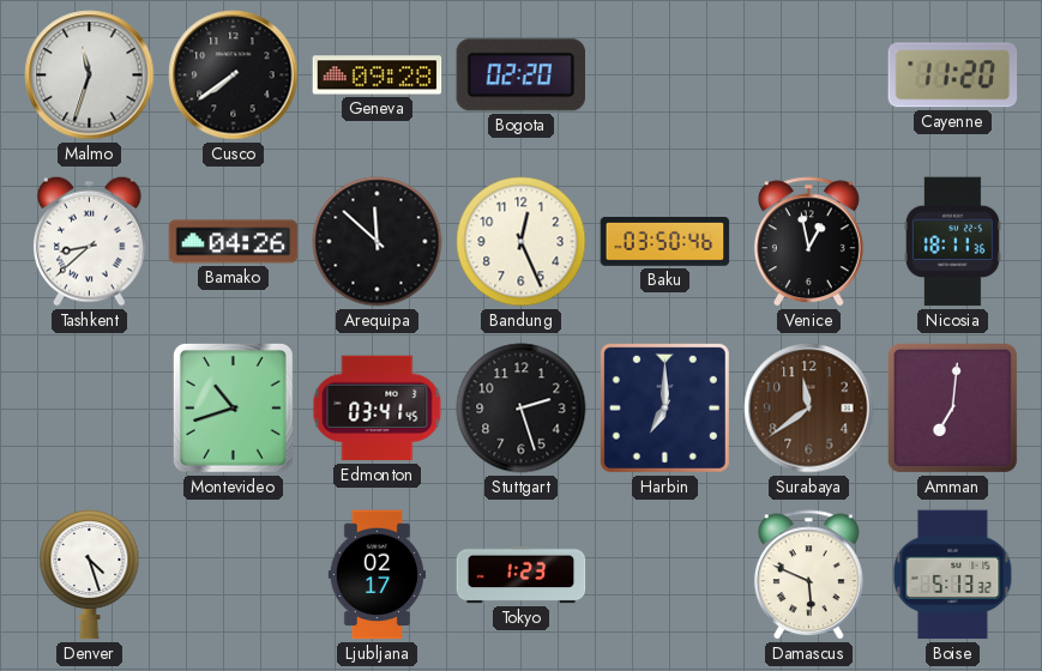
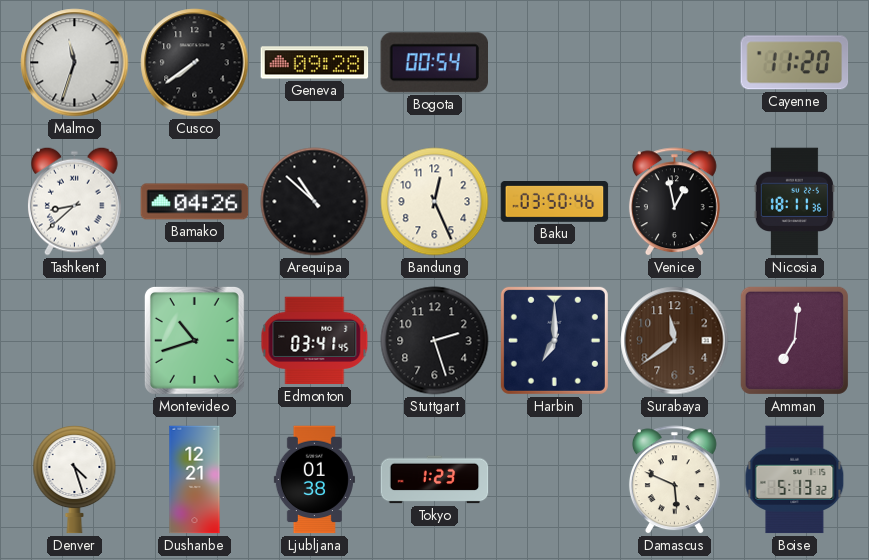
Bogota: 02:20 -> 00:54 (434, 63)
Arequipa: 11:52 -> 10:52 (315, 202)
Dushanbe: none -> 12:21 (195, 480)
Ljubljana: 02:17 -> 01:38 (314, 480)
